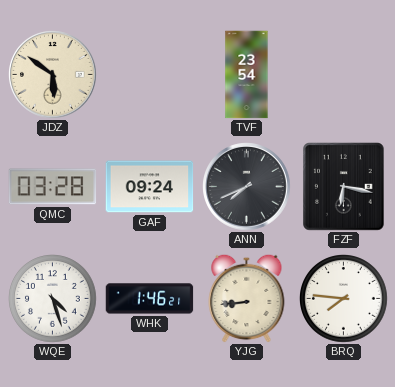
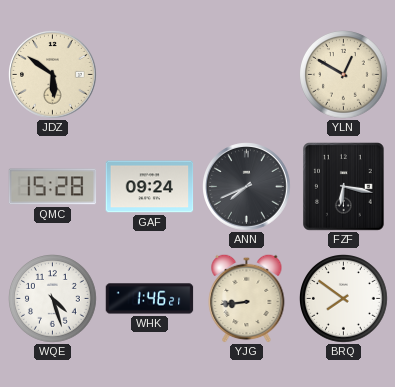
TVF: 23:54 -> none (247, 75)
YLN: none -> 12:50 (344, 75)
QMC: 03:28 -> 15:28 (53, 187)
BRQ: 7:46 -> 7:51 (344, 299)
